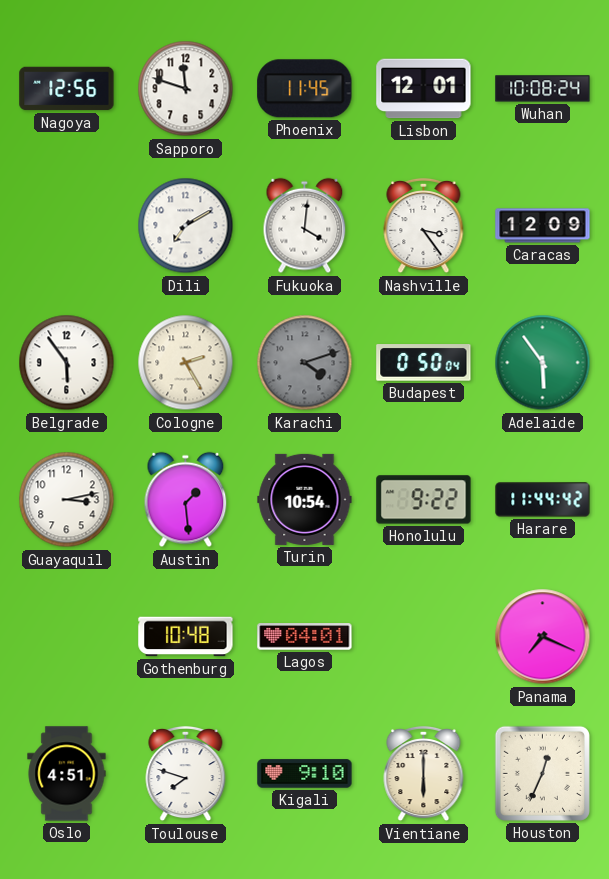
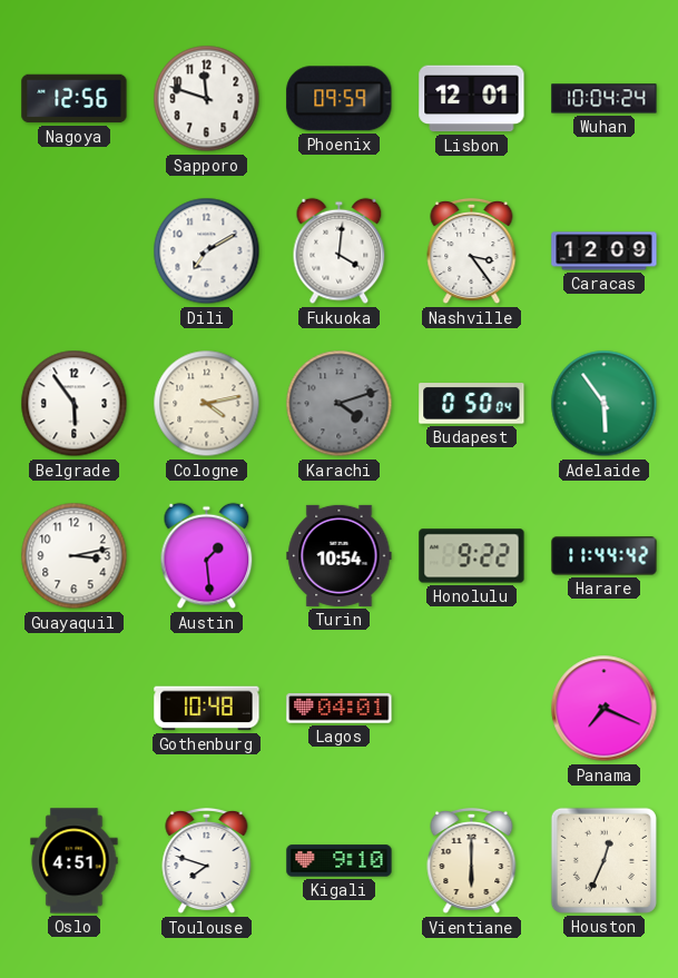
Phoenix: 11:45 -> 09:59 (340, 99)
Wuhan: 10:08 -> 10:04 (605, 99)
Cologne: 2:25 -> 4:13 (207, 404)
